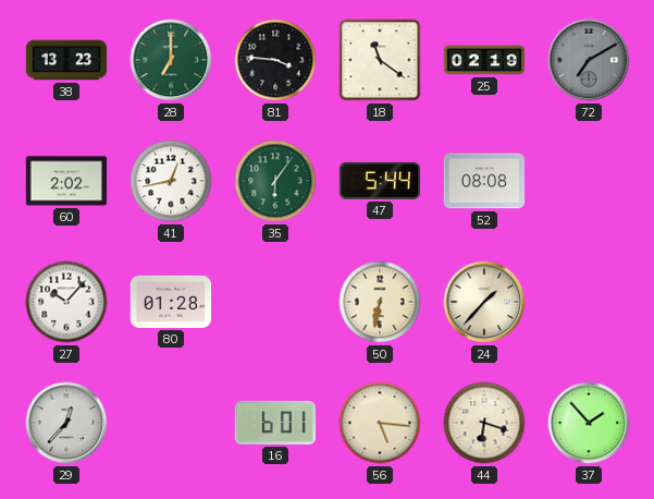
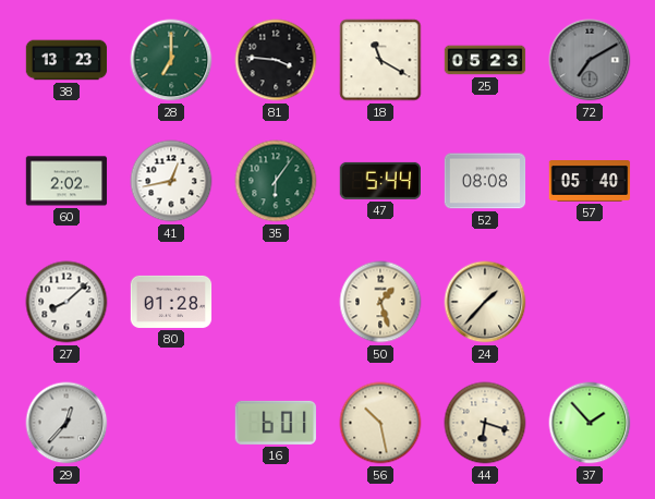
18: 11:21 -> 11:20 (380, 60)
25: 02:19 -> 05:23 (485, 60)
57: none -> 05:40 (590, 182)
27: 10:07 -> 8:08 (66, 302)
50: 6:32 -> 1:27 (380, 302)
56: 5:16 -> 10:28 (380, 423)
